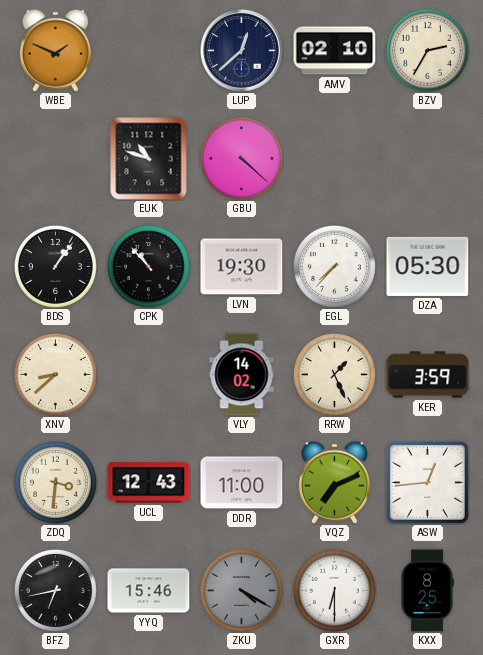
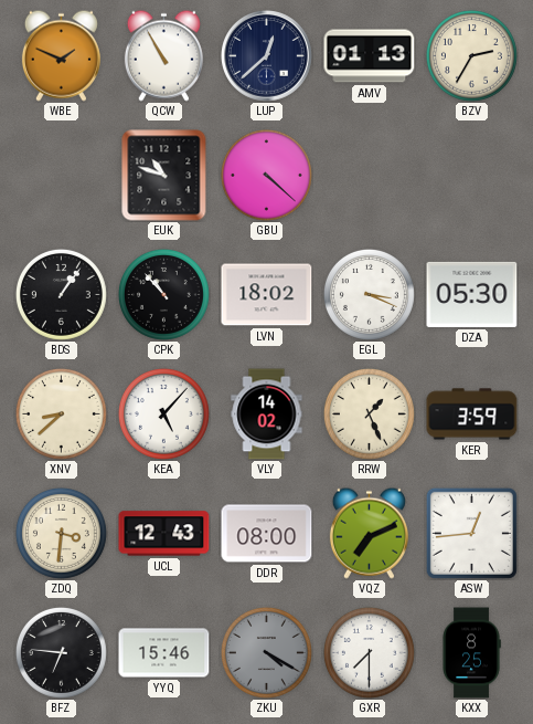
QCW: none -> 10:55 (163, 55)
AMV: 02:10 -> 01:13 (370, 56)
LVN: 19:30 -> 18:02 (267, 295)
EGL: 7:37 -> 3:19 (369, 294)
KEA: none -> 5:07 (163, 413)
DDR: 11:00 -> 08:00 (267, 534)
BFZ: 6:43 -> 6:46 (61, 652)
GXR: 6:30 -> 7:30 (369, 652)
